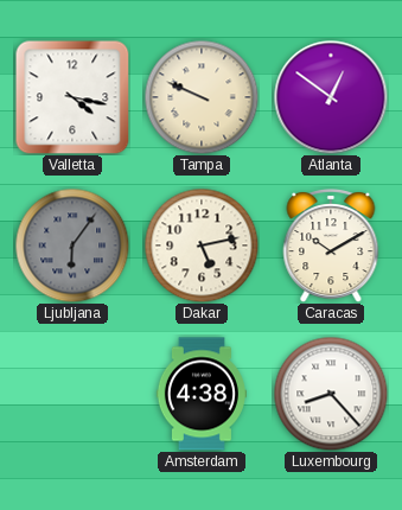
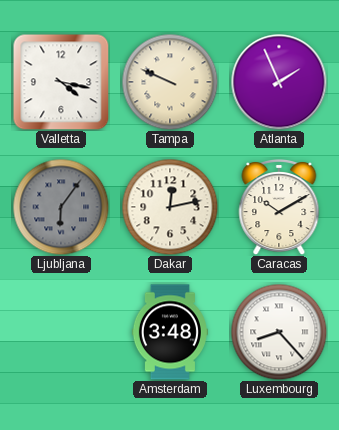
Atlanta: 12:51 -> 1:56 (279, 82)
Dakar: 5:13 -> 12:13 (170, 207)
Amsterdam: 4:38 -> 3:48 (170, 332)
